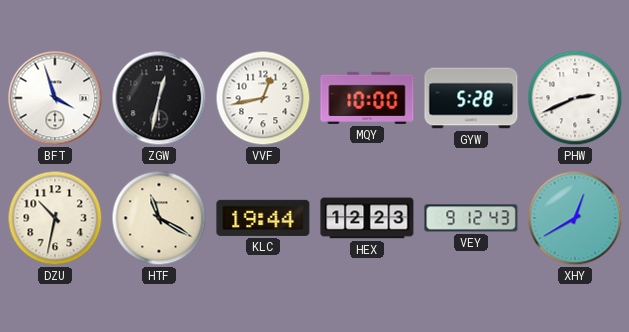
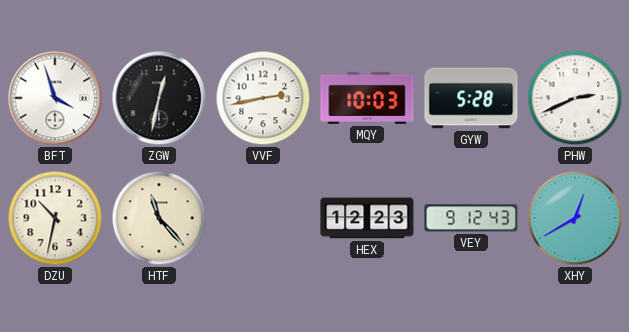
VVF: 12:43 -> 2:43 (263, 98)
MQY: 10:00 -> 10:03 (367, 98)
HTF: 11:20 -> 11:23 (159, 218)
KLC: 19:44 -> none (263, 218)
